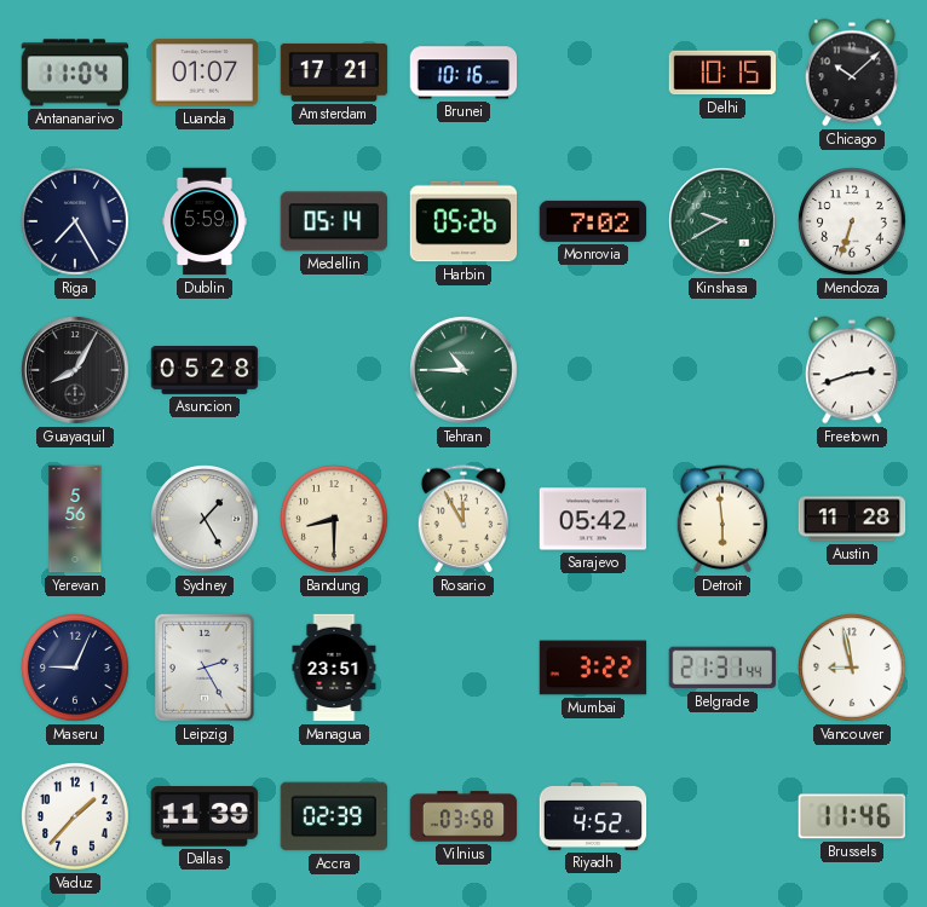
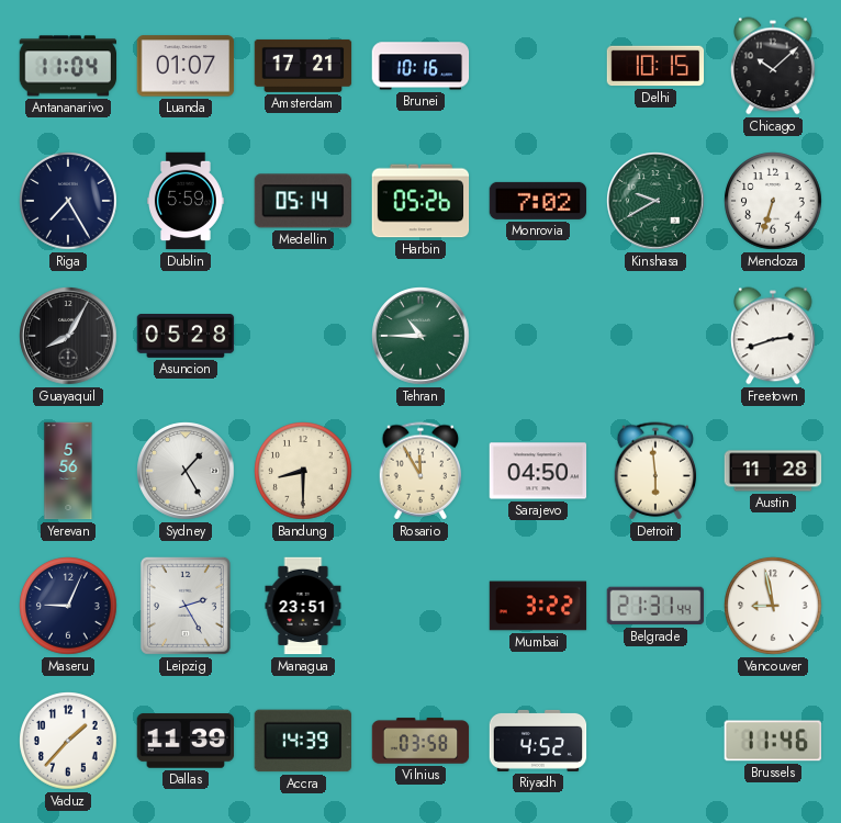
Sarajevo: 05:42 -> 04:50 (538, 471)
Accra: 02:39 -> 14:39 (302, 741)
